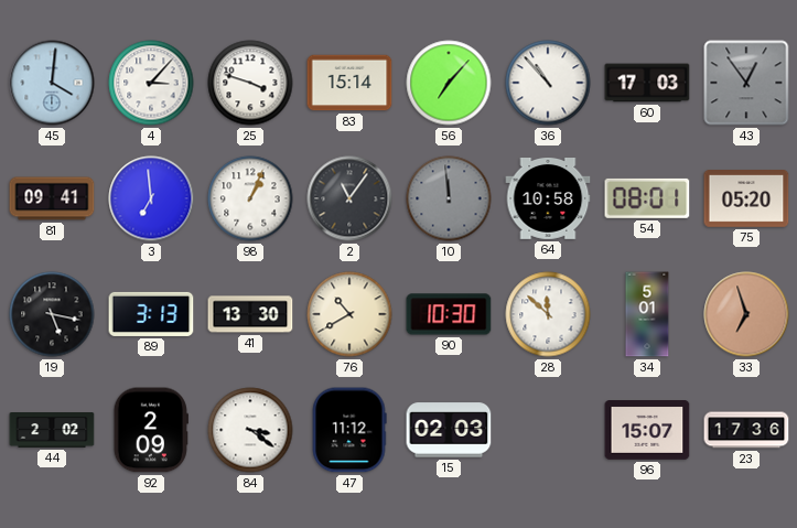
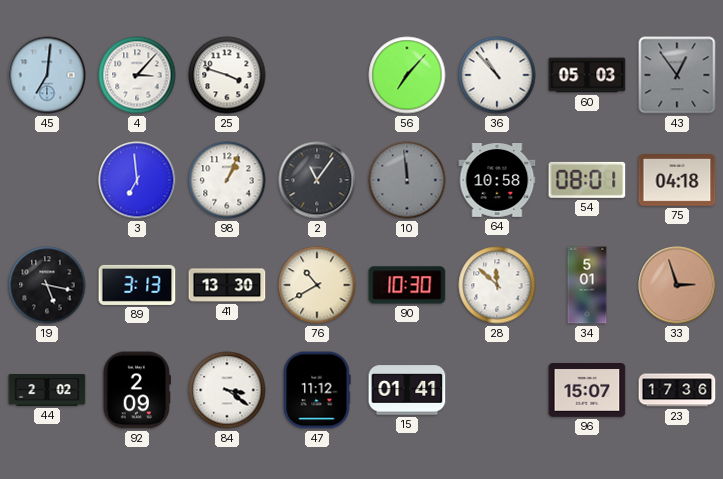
45: 4:01 -> 7:01 (47, 75)
83: 15:14 -> none (349, 83)
60: 17:03 -> 05:03 (587, 75)
81: 09:41 -> none (52, 198)
75: 05:20 -> 04:18 (677, 181)
33: 6:57 -> 2:57 (677, 285)
15: 02:03 -> 01:41 (407, 390)
